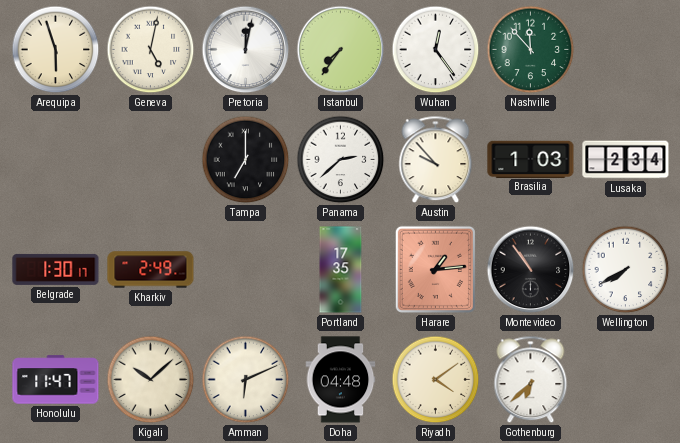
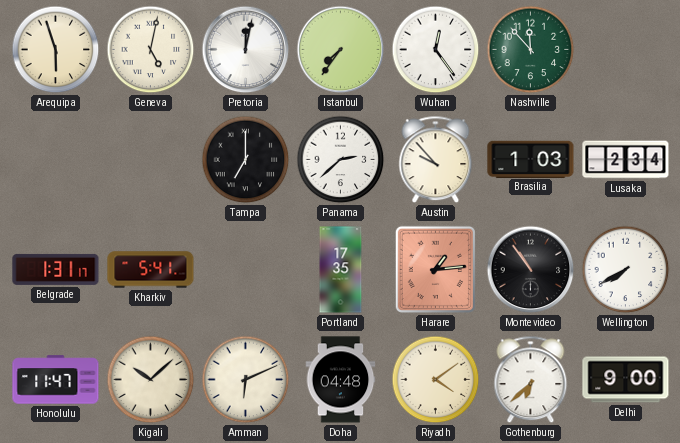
Belgrade: 1:30 -> 1:31 (56, 269)
Kharkiv: 2:49 -> 5:41 (151, 270)
Delhi: none -> 9:00 (626, 380)
